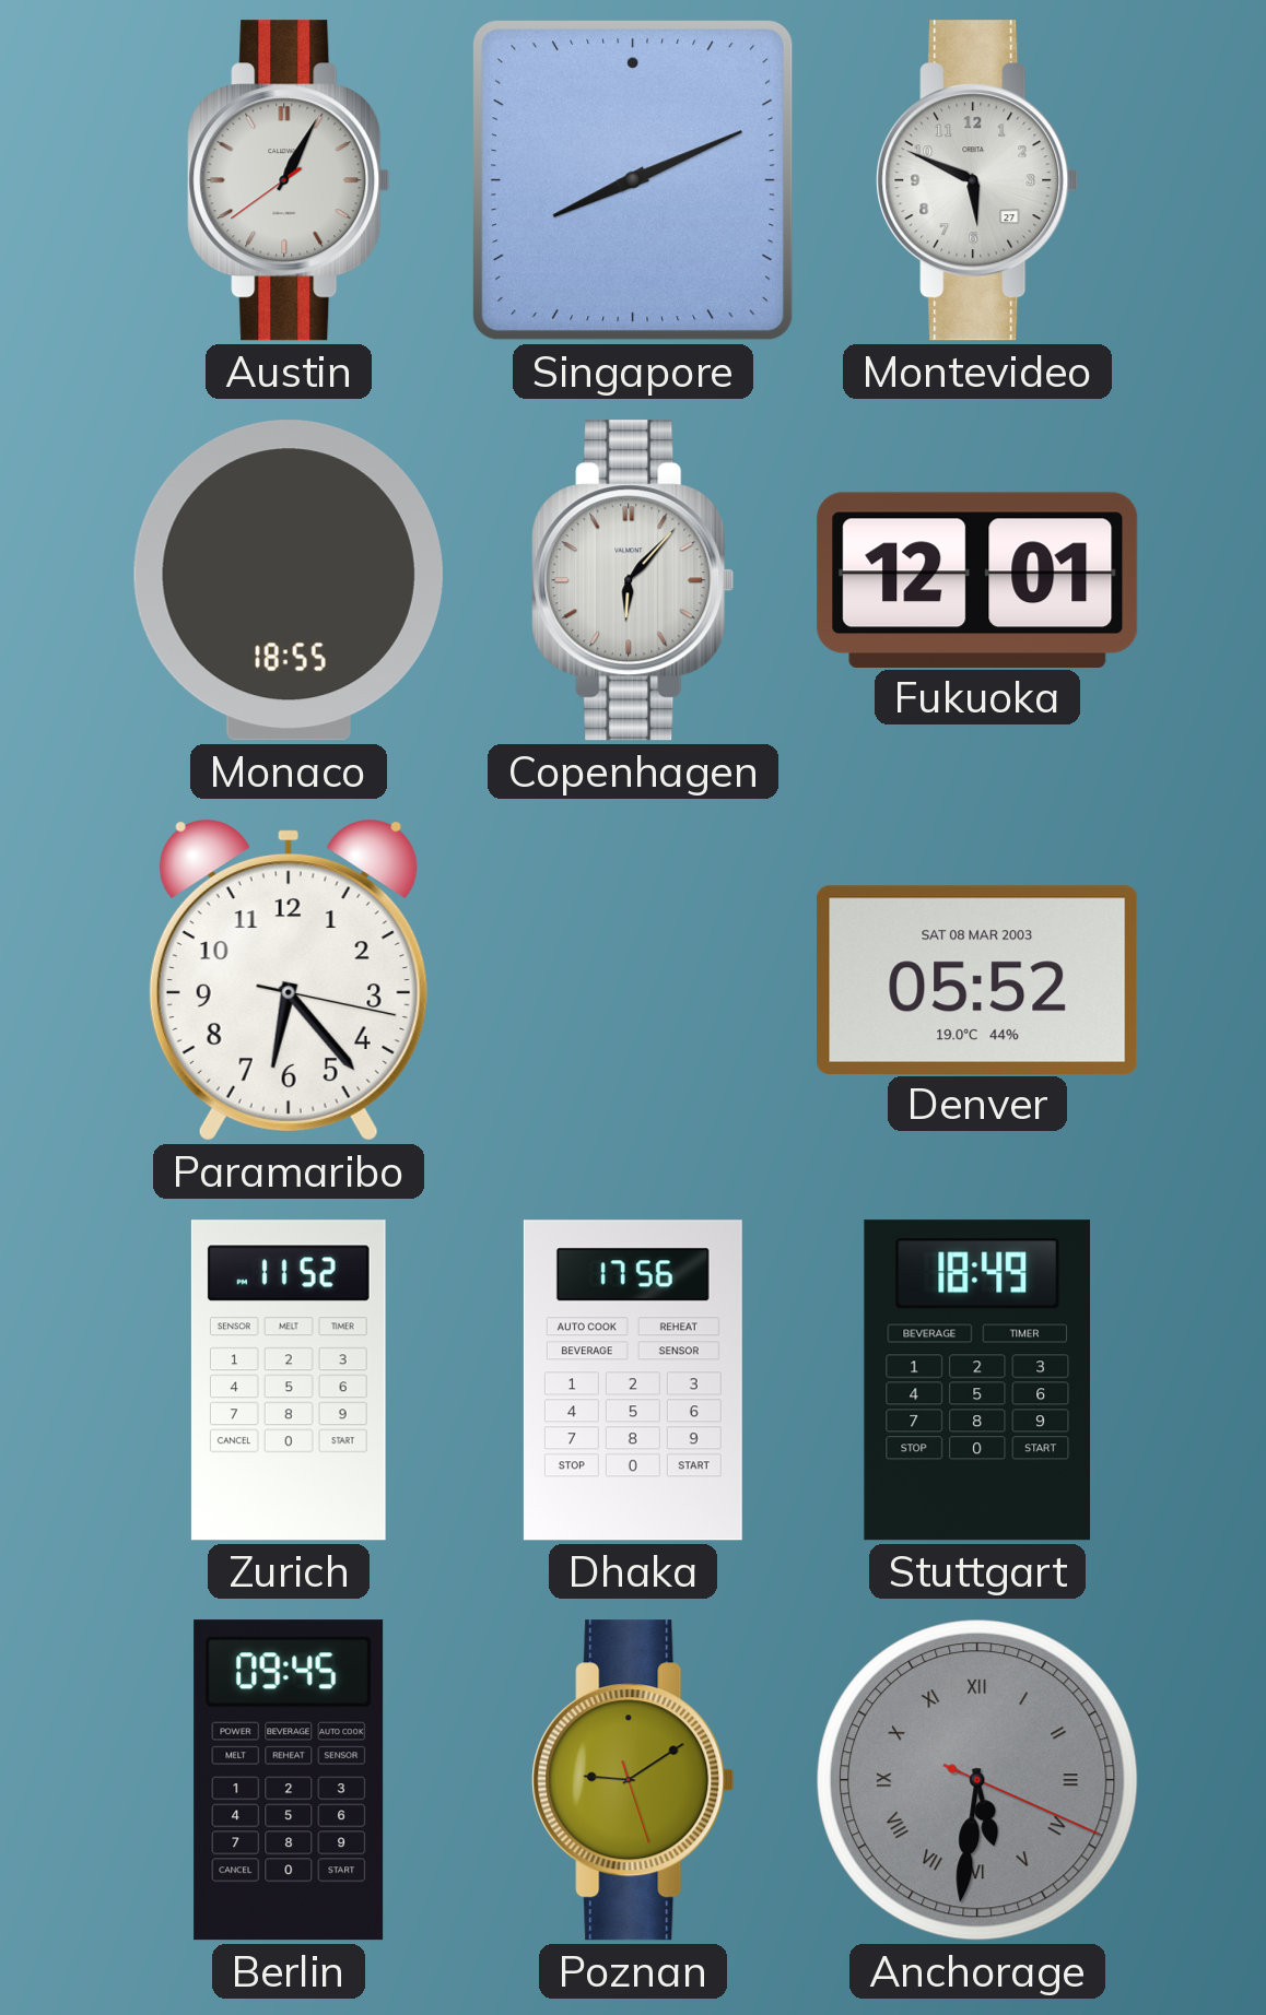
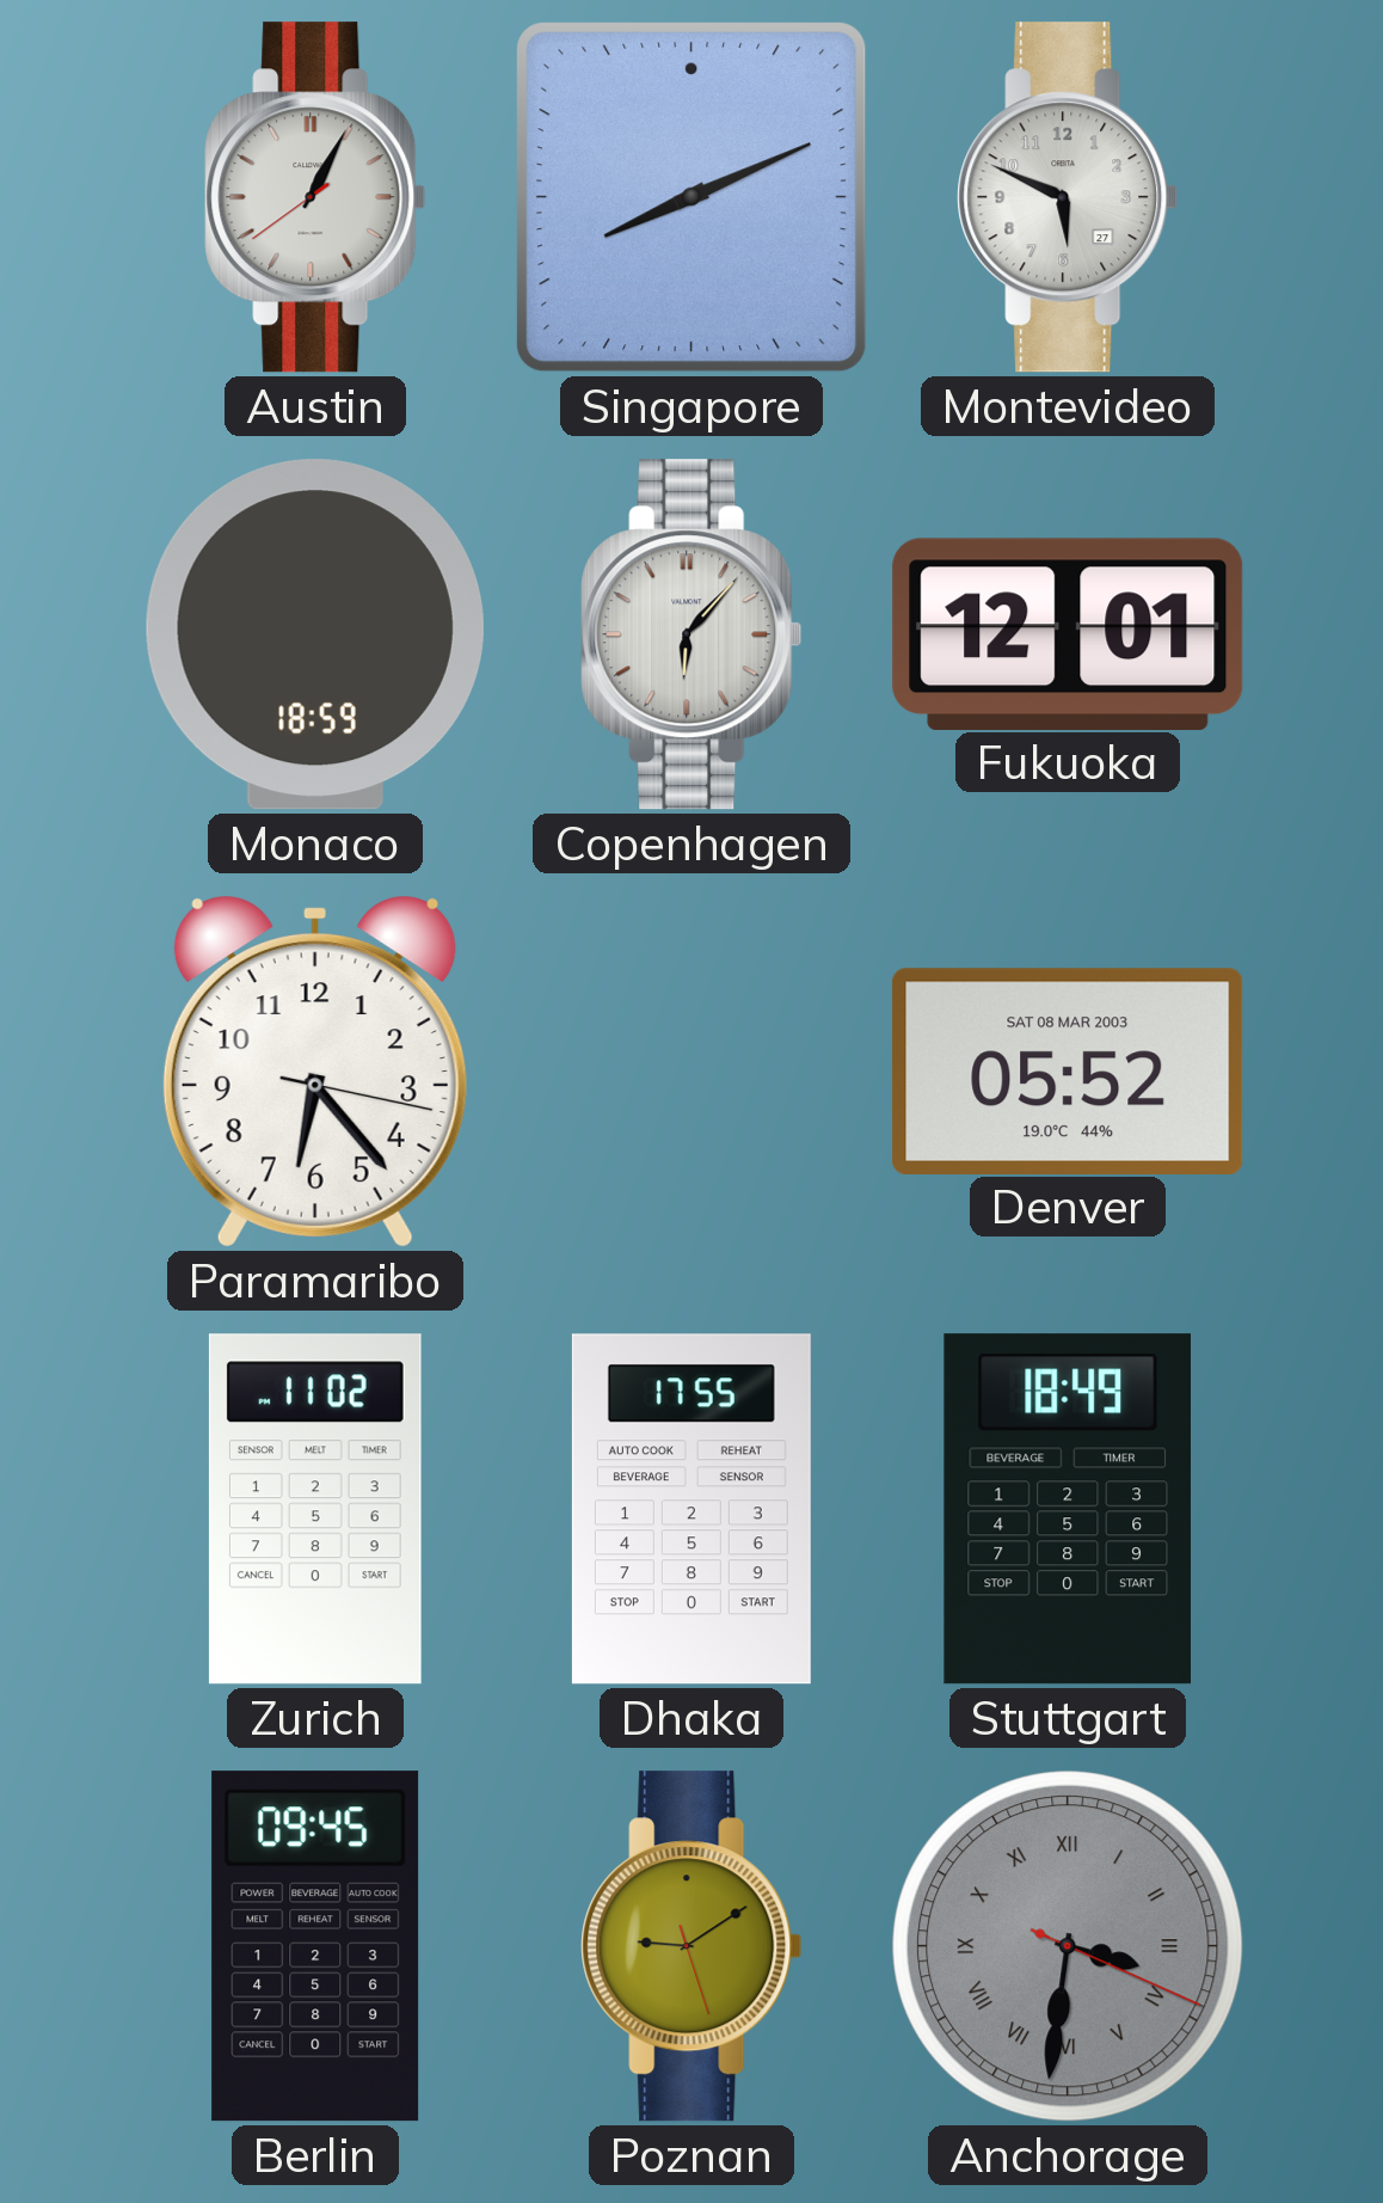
Monaco: 18:55 -> 18:59 (315, 634)
Zurich: 11:52 -> 11:02 (315, 1509)
Dhaka: 17:56 -> 17:55 (691, 1509)
Anchorage: 5:31 -> 3:31 (1068, 1946)
